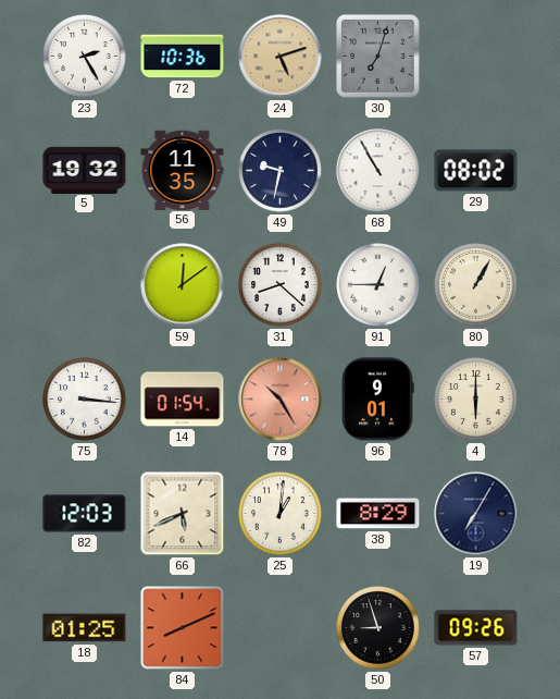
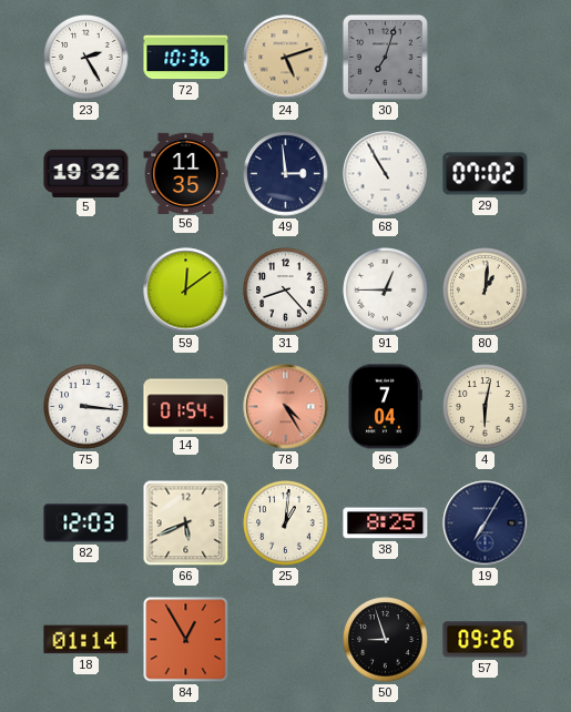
49: 9:32 -> 2:59 (286, 174)
29: 08:02 -> 07:02 (486, 174)
31: 8:22 -> 8:23 (286, 291)
80: 1:05 -> 1:01 (486, 291)
78: 10:25 -> 4:25 (286, 407)
96: 9:01 -> 7:04 (385, 407)
4: 6:00 -> 6:02 (486, 407)
38: 8:29 -> 8:25 (386, 523)
18: 01:25 -> 01:14 (86, 640)
84: 8:11 -> 12:55 (186, 640)
